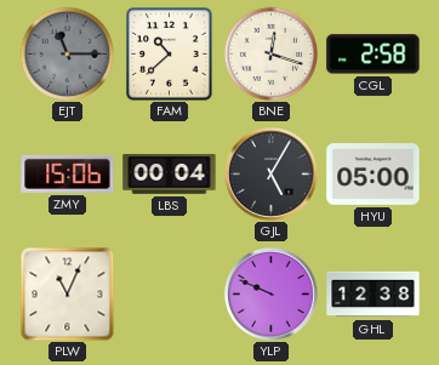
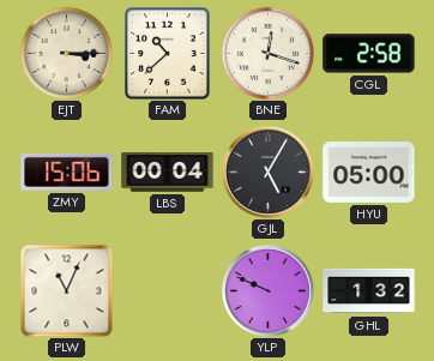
EJT: 11:15 -> 3:15 (66, 53)
EJT dial: grey -> cream (66, 53)
GHL: 12:38 -> 1:32 (369, 291)
